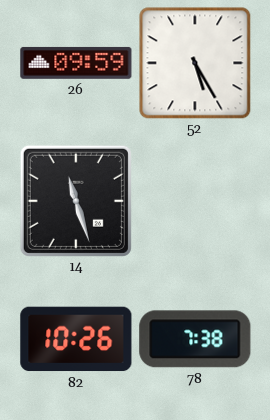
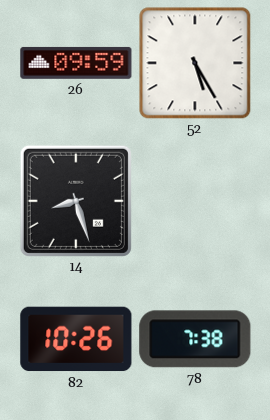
14: 11:27 -> 8:27 (76, 201)
